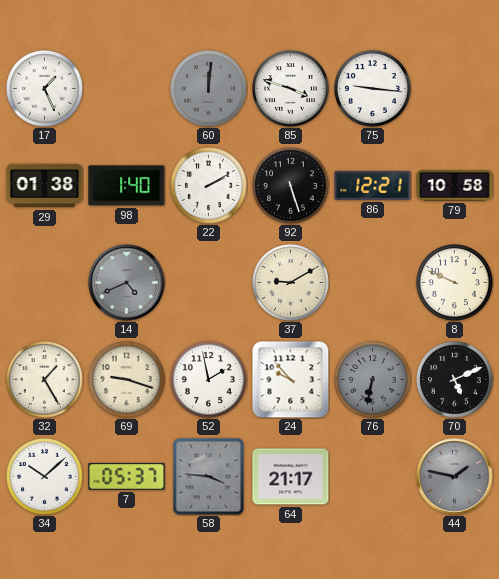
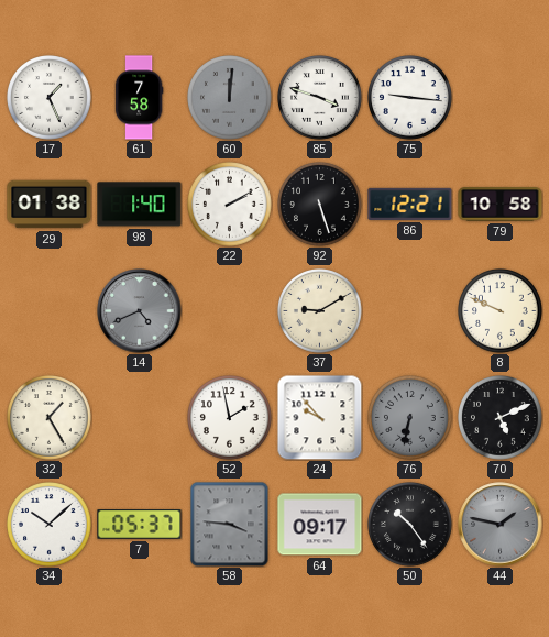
61: none -> 7:58 (139, 98)
69: 9:18 -> none (127, 380)
64: 21:17 -> 09:17 (320, 525)
50: none -> 10:24 (410, 525)
